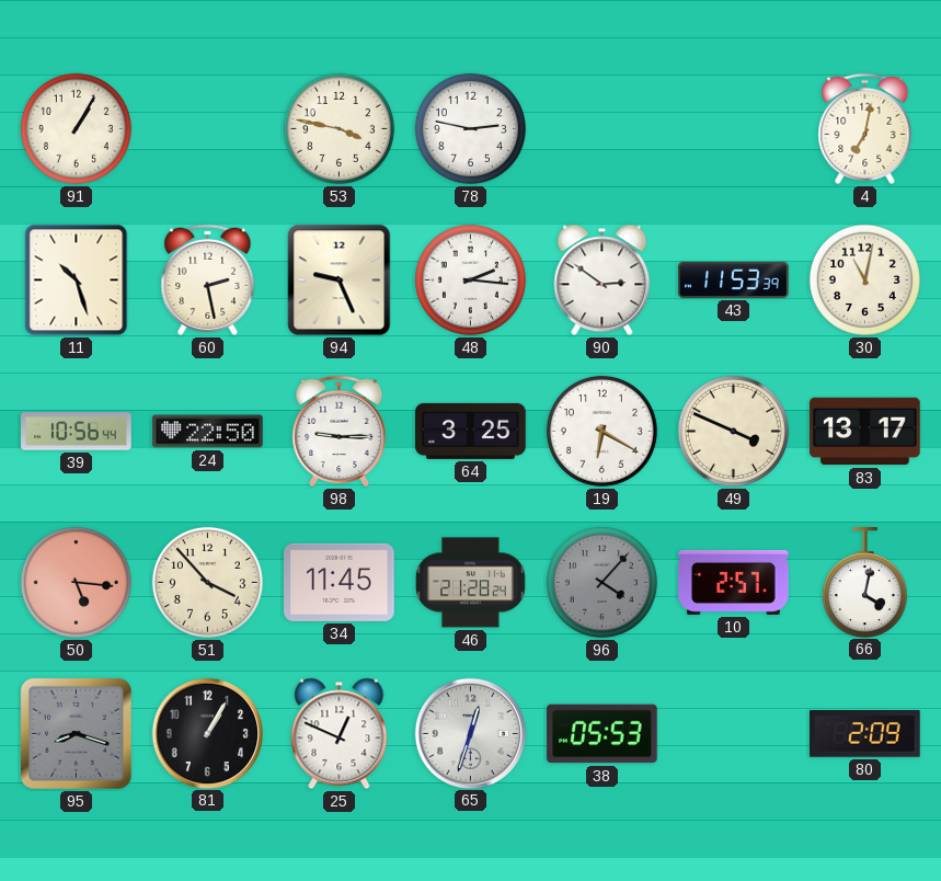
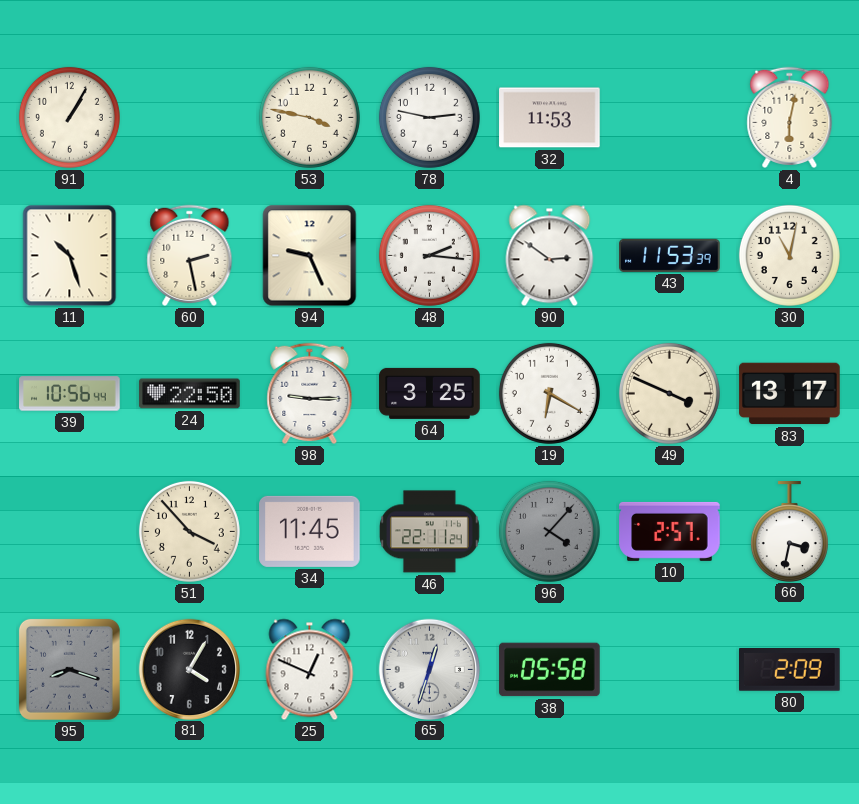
32: none -> 11:53 (550, 118)
4: 7:02 -> 6:02 (790, 117)
50: 5:16 -> none (76, 582)
46: 21:28 -> 22:11 (429, 532)
66: 4:02 -> 3:32 (789, 531)
81: 1:05 -> 4:05 (189, 669)
38: 05:53 -> 05:58 (550, 670)
